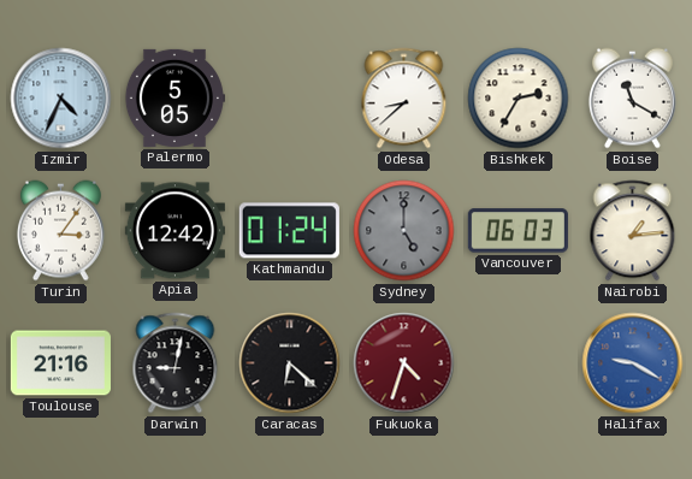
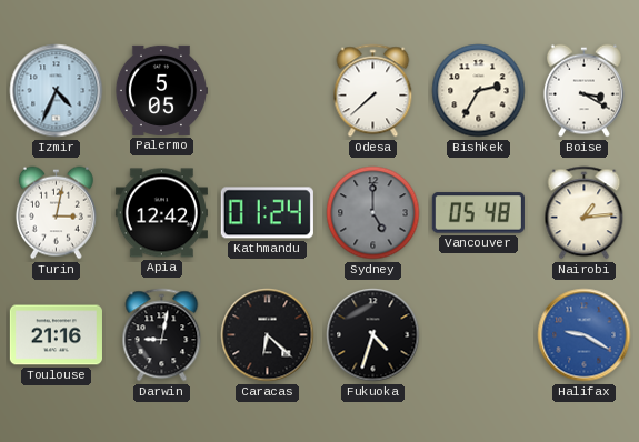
Odesa: 8:38 -> 7:38 (373, 91)
Boise: 11:20 -> 3:20 (583, 91)
Turin: 3:06 -> 3:02 (56, 213)
Vancouver: 06:03 -> 05:48 (478, 213)
Fukuoka dial: burgundy -> black (373, 335)
